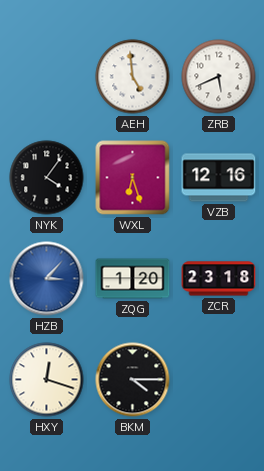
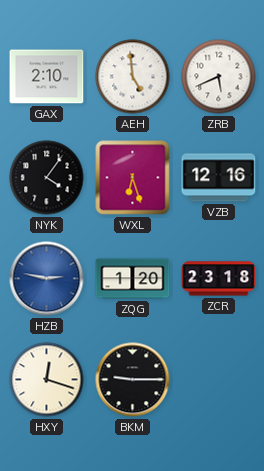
GAX: none -> 2:10 (47, 77)
HZB: 3:07 -> 2:47 (47, 279)
BKM: 4:15 -> 9:15 (133, 380)
